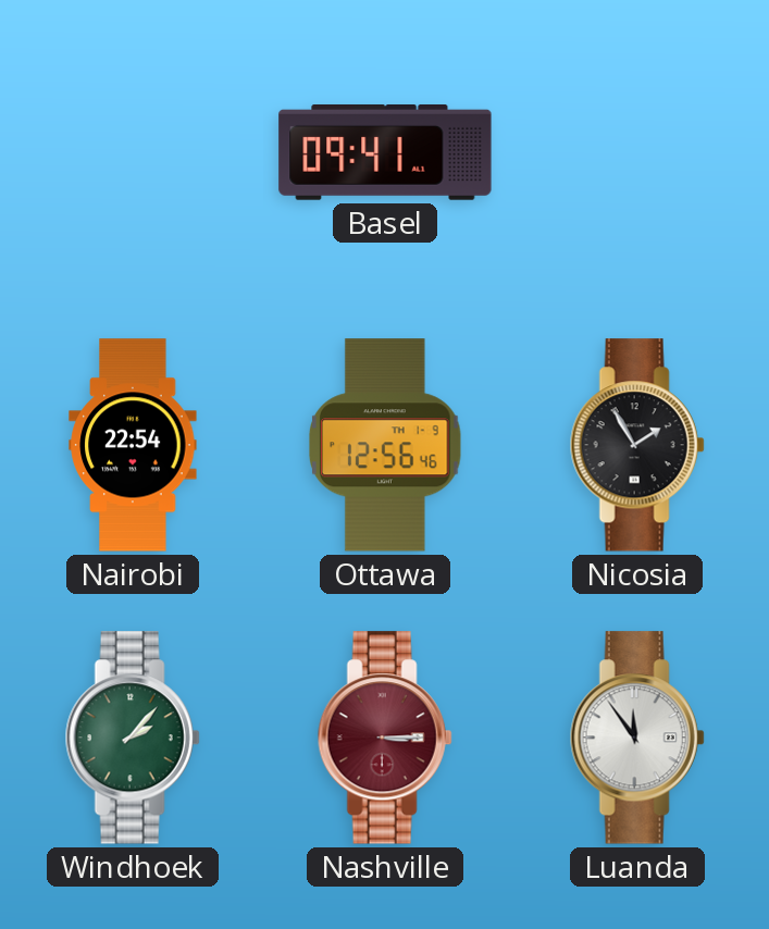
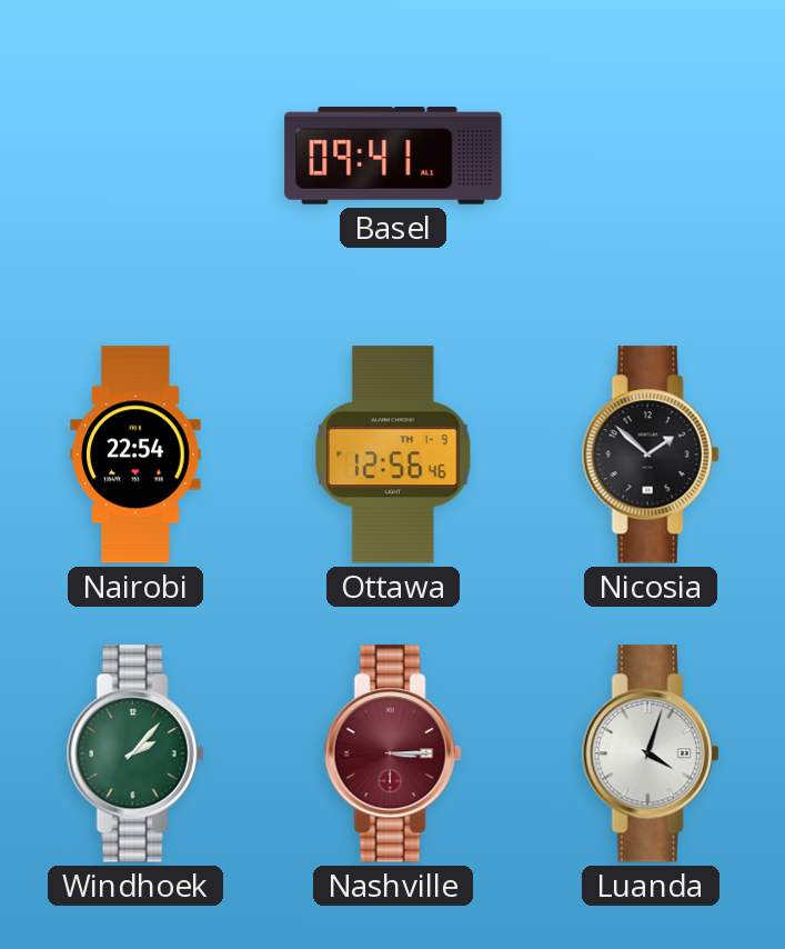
Nicosia: 1:55 -> 1:52 (651, 454)
Luanda: 11:54 -> 4:03 (651, 753)
